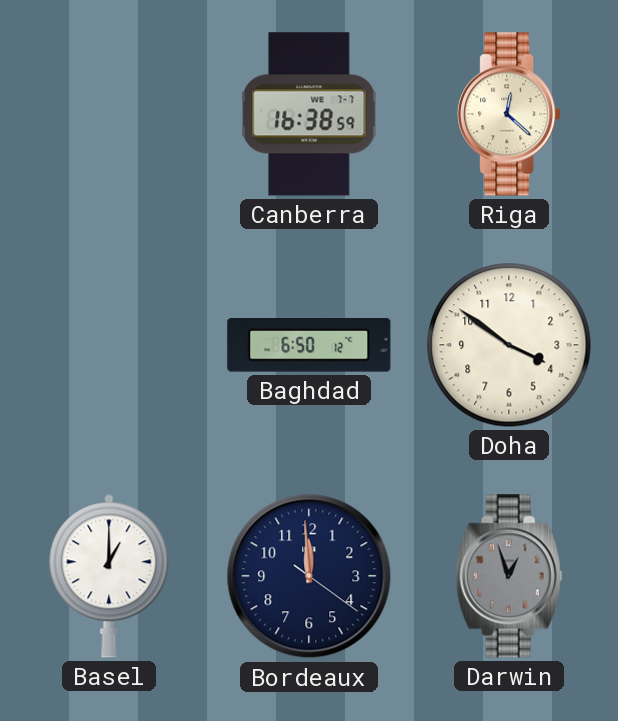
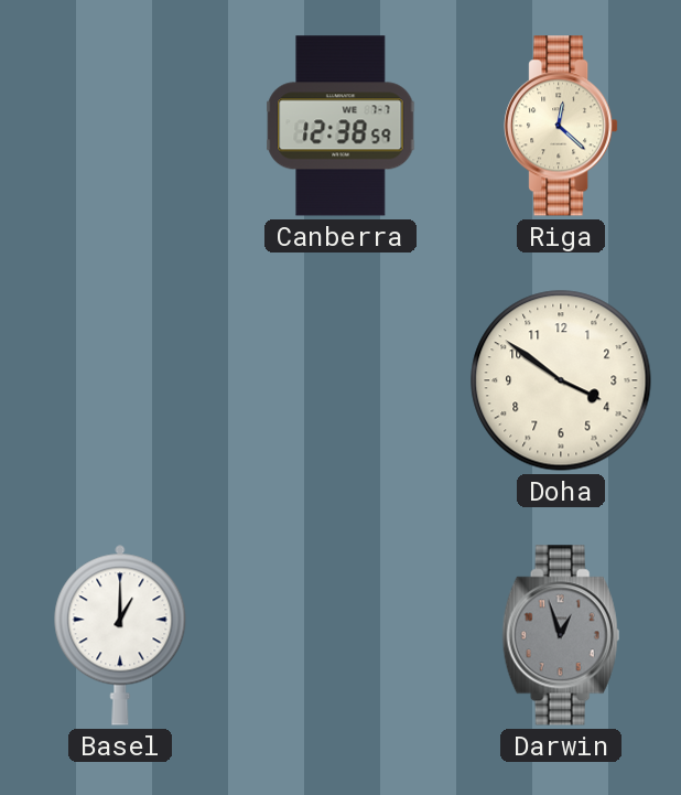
Canberra: 16:38 -> 12:38 (340, 126)
Baghdad: 6:50 -> none (309, 346)
Bordeaux: 11:59 -> none (309, 576)
